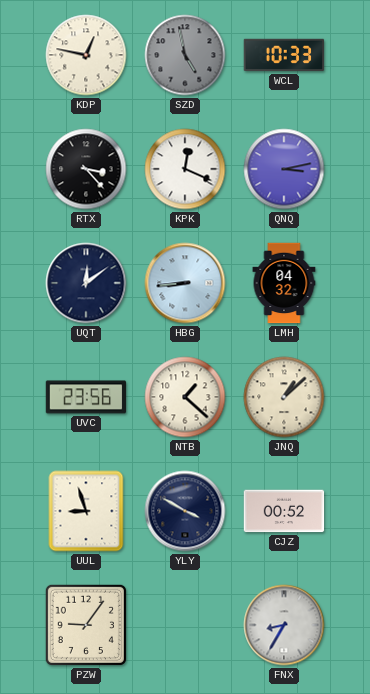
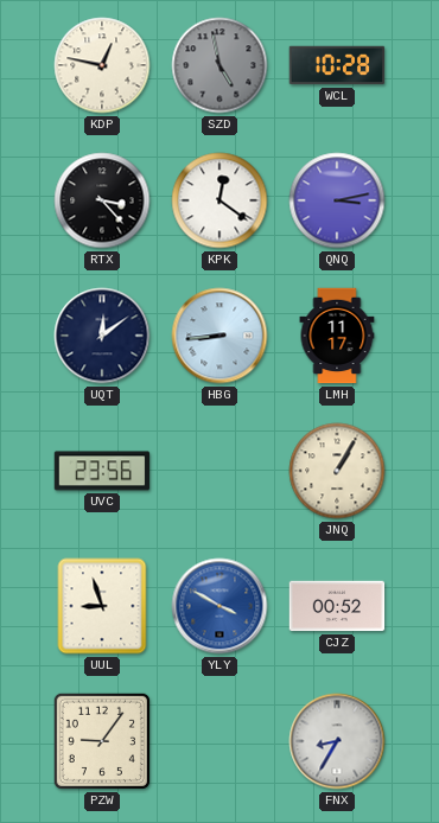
WCL: 10:33 -> 10:28 (337, 65)
KPK: 12:19 -> 12:21 (220, 200)
LMH: 04:32 -> 11:17 (337, 336)
NTB: 1:22 -> none (185, 397)
JNQ: 1:08 -> 1:05 (337, 471)
YLY dial: navy -> blue (220, 606)
